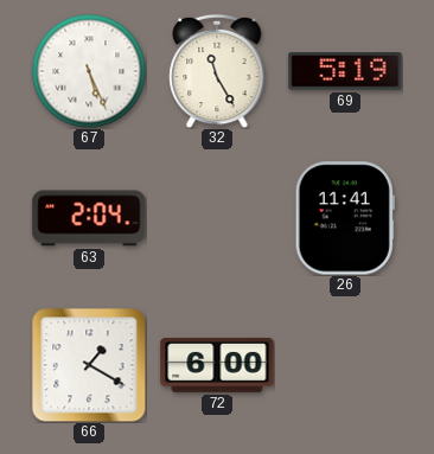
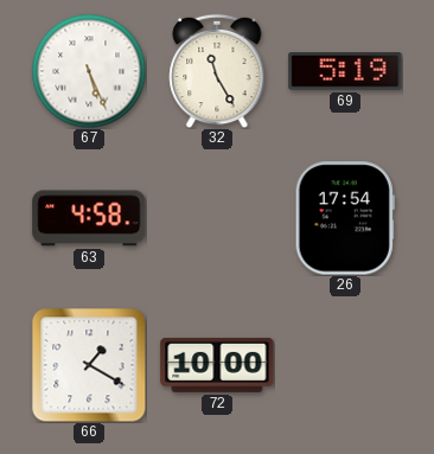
63: 2:04 -> 4:58 (89, 218)
26: 11:41 -> 17:54 (345, 218)
72: 6:00 -> 10:00 (217, 365)
